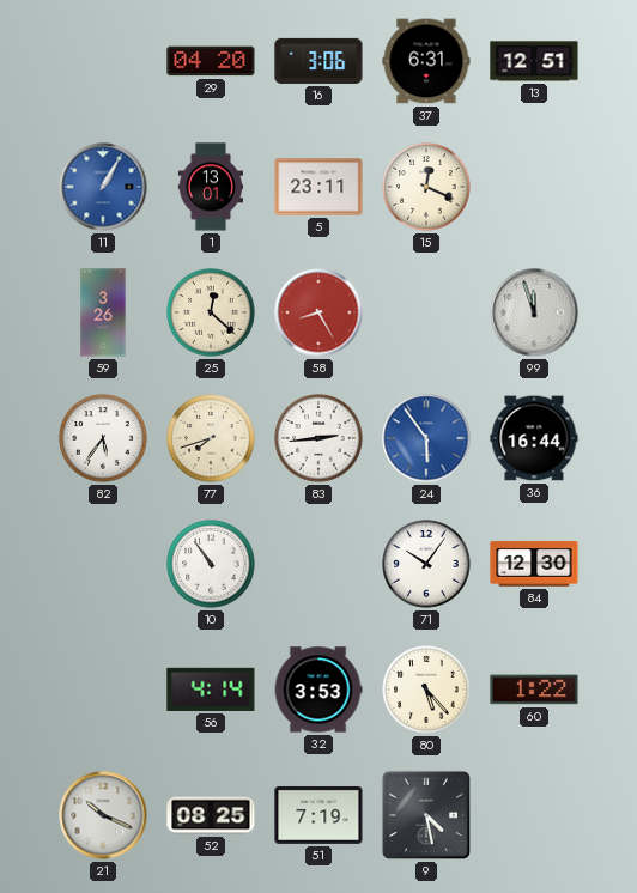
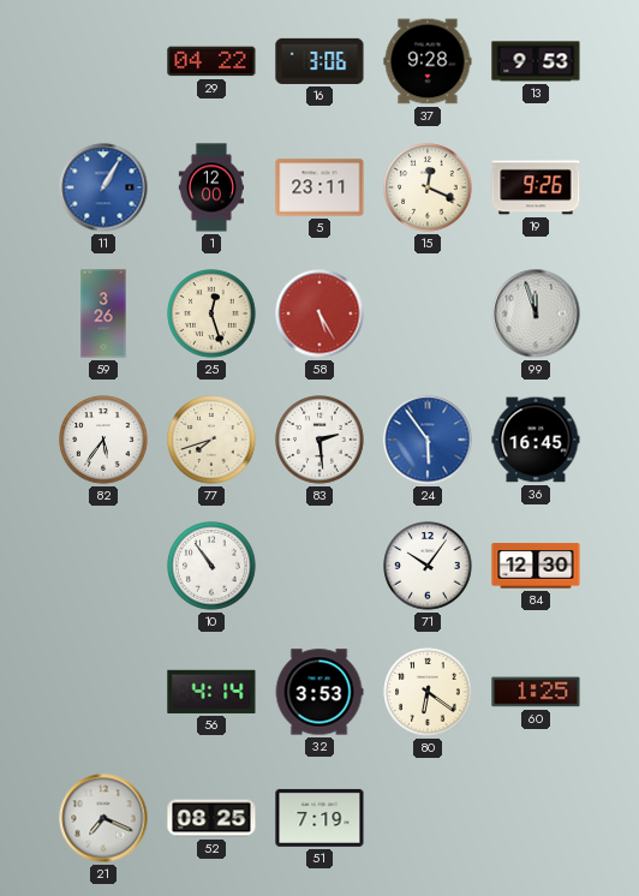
29: 04:20 -> 04:22 (211, 61)
37: 6:31 -> 9:28 (428, 61)
13: 12:51 -> 9:53 (536, 61)
1: 13:01 -> 12:00 (210, 187)
19: none -> 9:26 (536, 187)
25: 12:22 -> 12:27 (211, 313)
58: 8:25 -> 5:25 (319, 313)
83: 2:44 -> 2:29 (319, 440)
36: 16:44 -> 16:45 (536, 440)
80: 5:23 -> 6:21 (428, 692)
60: 1:22 -> 1:25 (536, 692)
21: 10:19 -> 7:19 (103, 818)
9: 4:28 -> none (426, 815)
